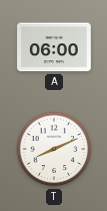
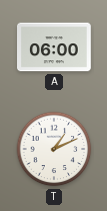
T: 8:11 -> 1:11 (54, 149)
